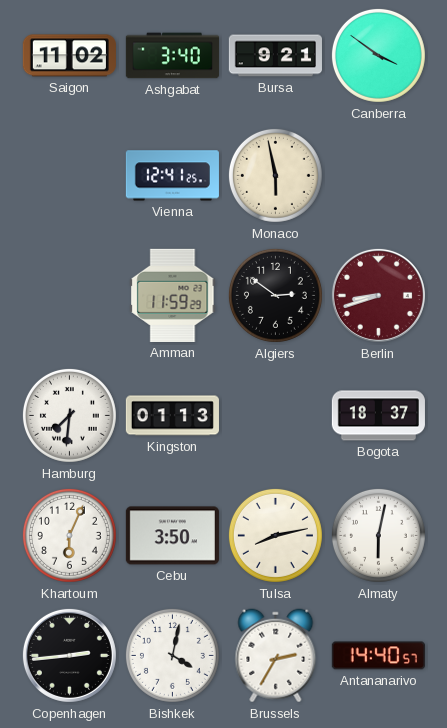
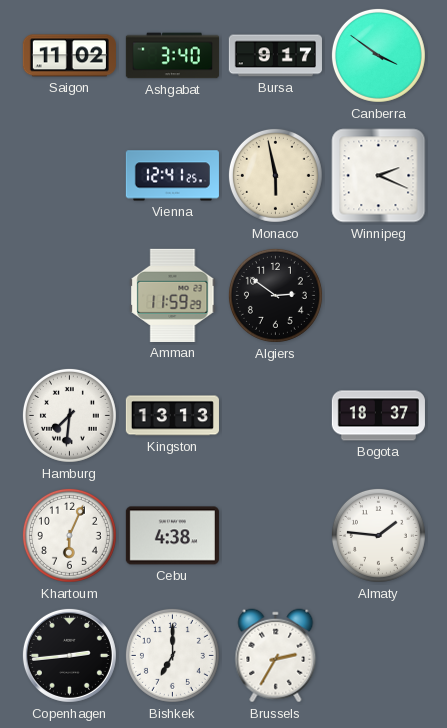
Bursa: 9:21 -> 9:17 (275, 56)
Winnipeg: none -> 2:19 (379, 176)
Berlin: 8:42 -> none (378, 295)
Kingston: 01:13 -> 13:13 (172, 416)
Cebu: 3:50 -> 4:38 (172, 536)
Tulsa: 8:13 -> none (275, 535)
Almaty: 6:02 -> 1:46 (378, 535)
Bishkek: 4:02 -> 7:00 (172, 655)
Antananarivo: 14:40 -> none (378, 656)
